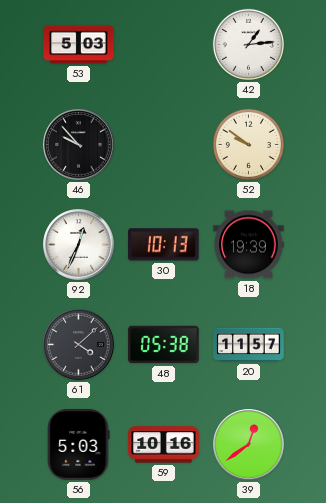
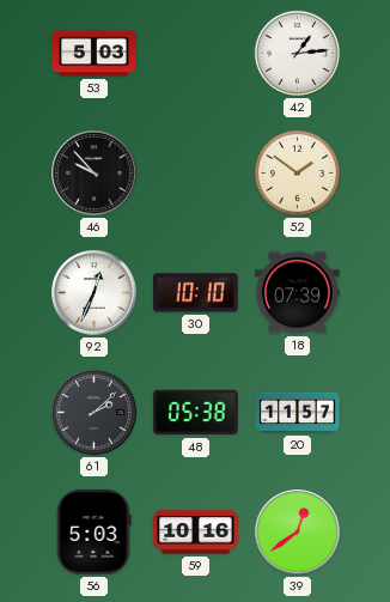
52: 9:51 -> 1:51 (297, 172)
30: 10:13 -> 10:10 (196, 293)
18: 19:39 -> 07:39 (298, 293)
61: 4:08 -> 2:08 (95, 413)
